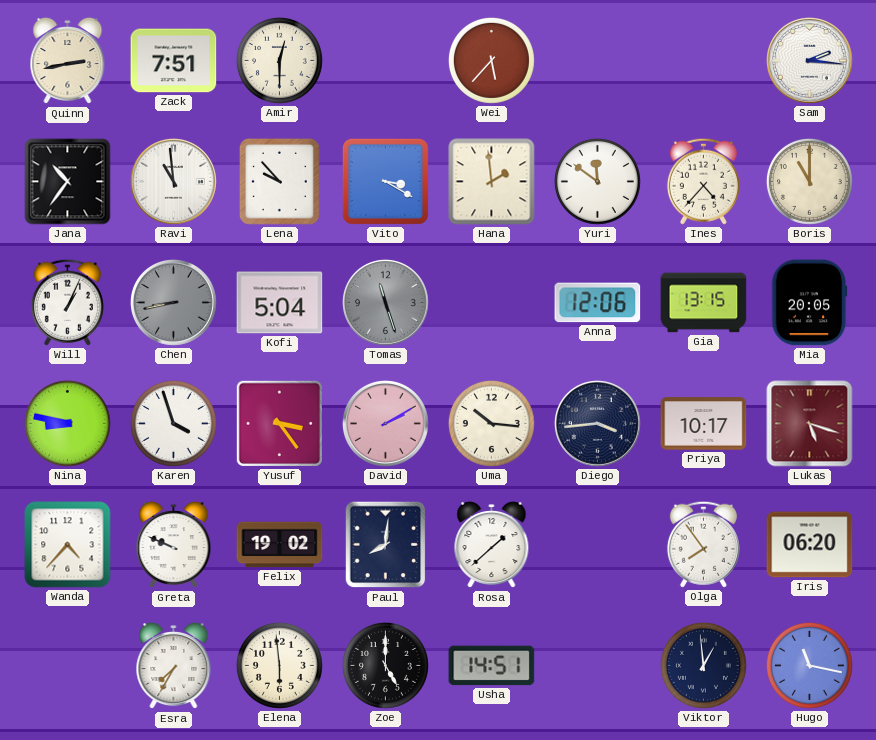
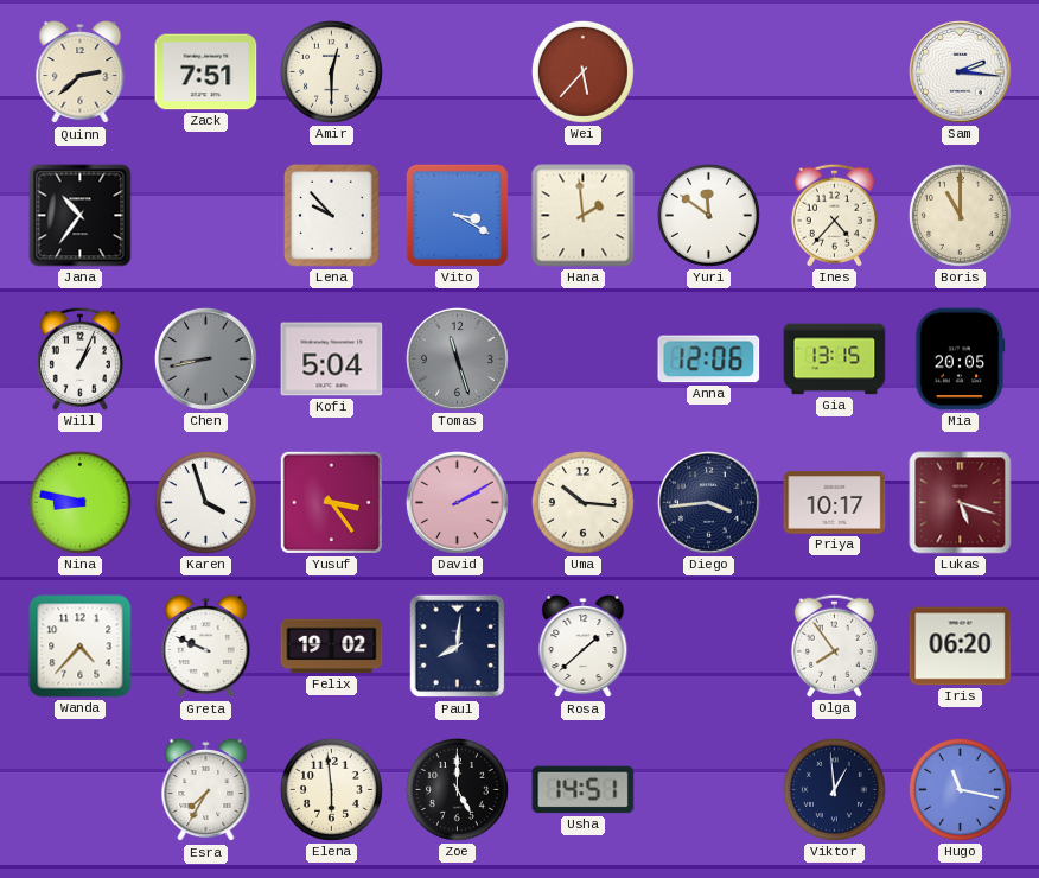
Quinn: 2:43 -> 2:38 (81, 72)
Ravi: 10:59 -> none (173, 181)
